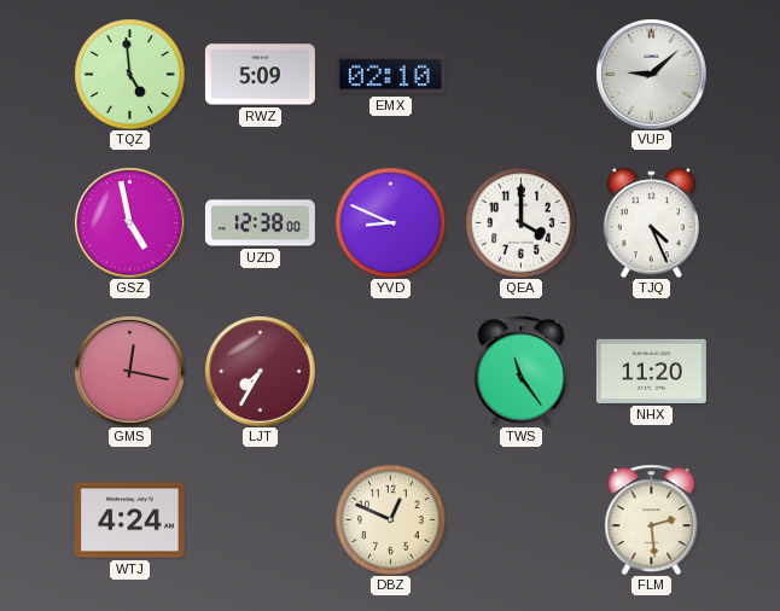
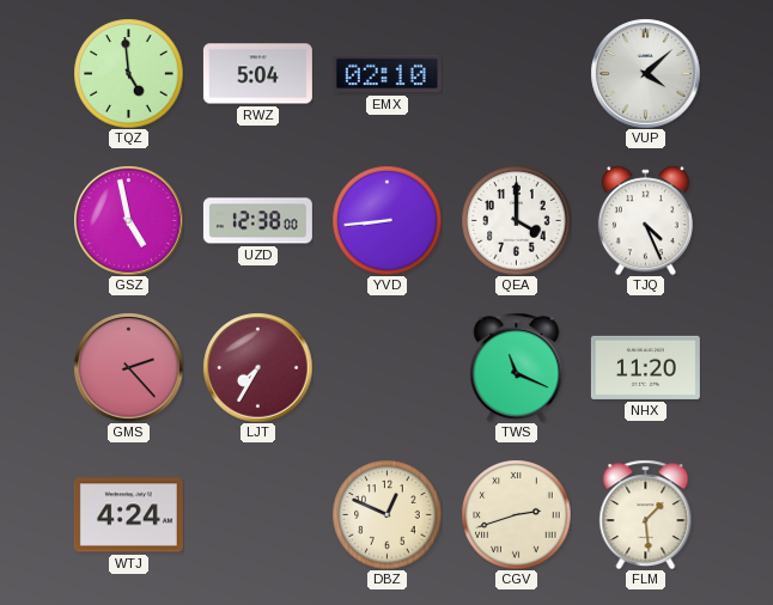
RWZ: 5:09 -> 5:04 (257, 74)
VUP: 9:08 -> 4:08 (645, 73)
YVD: 8:49 -> 8:44 (386, 220)
GMS: 12:17 -> 2:23 (128, 367)
TWS: 11:24 -> 11:19 (517, 367)
CGV: none -> 2:42 (516, 514)
FLM: 2:29 -> 1:29 (646, 514)
